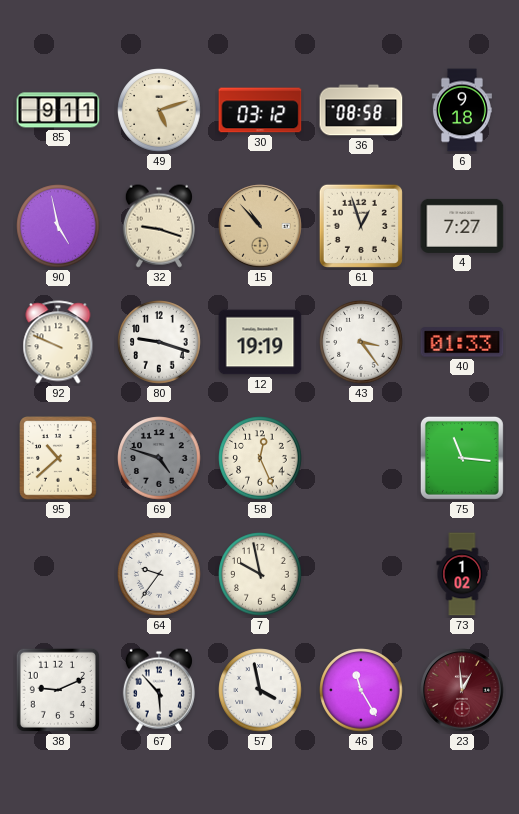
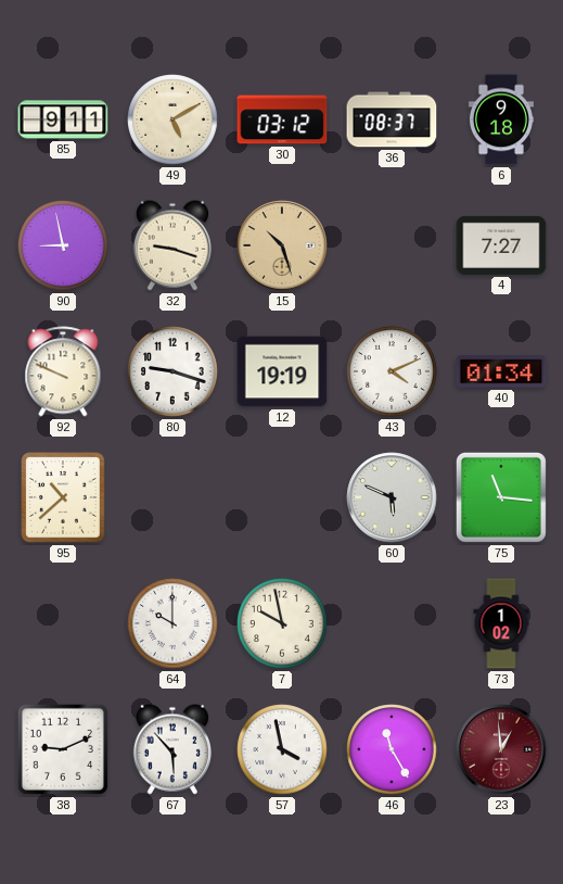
49: 5:12 -> 5:10 (172, 119)
36: 08:58 -> 08:37 (392, 119)
90: 4:58 -> 8:58 (63, 245)
15: 10:53 -> 10:27 (282, 245)
61: 12:57 -> none (361, 226)
43: 3:24 -> 4:11 (392, 371)
40: 01:33 -> 01:34 (501, 371)
69: 4:48 -> none (159, 458)
58: 12:26 -> none (260, 458)
60: none -> 5:49 (392, 497)
64: 9:36 -> 10:00 (172, 623)
